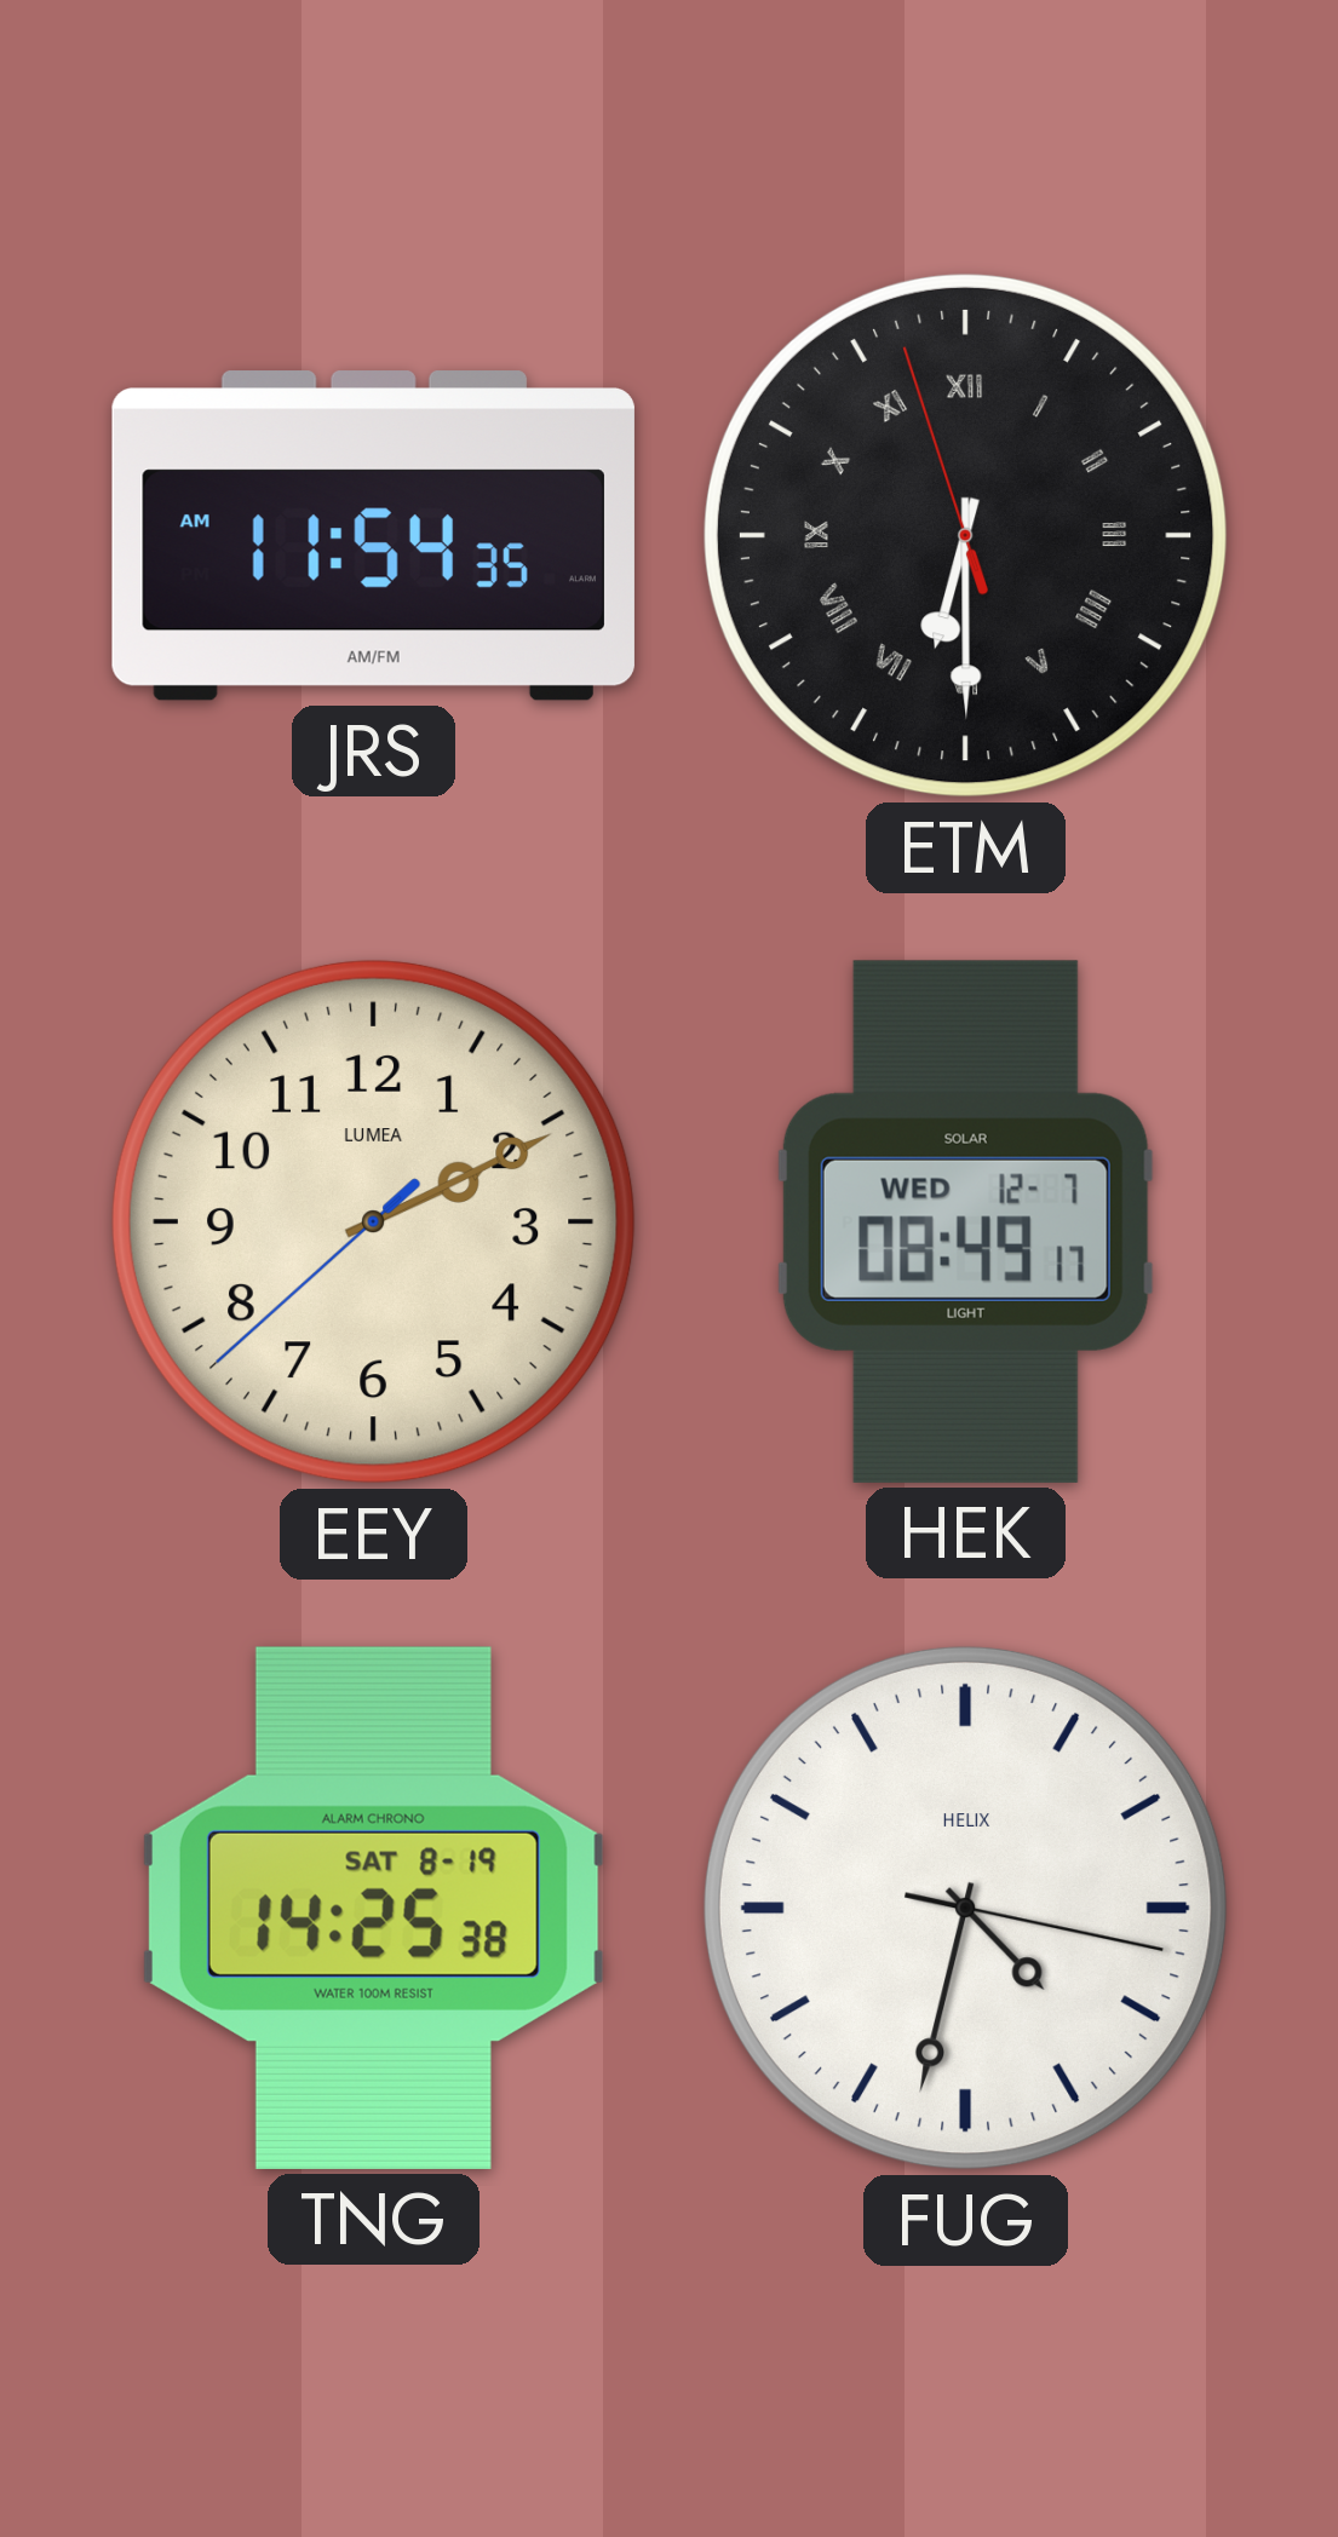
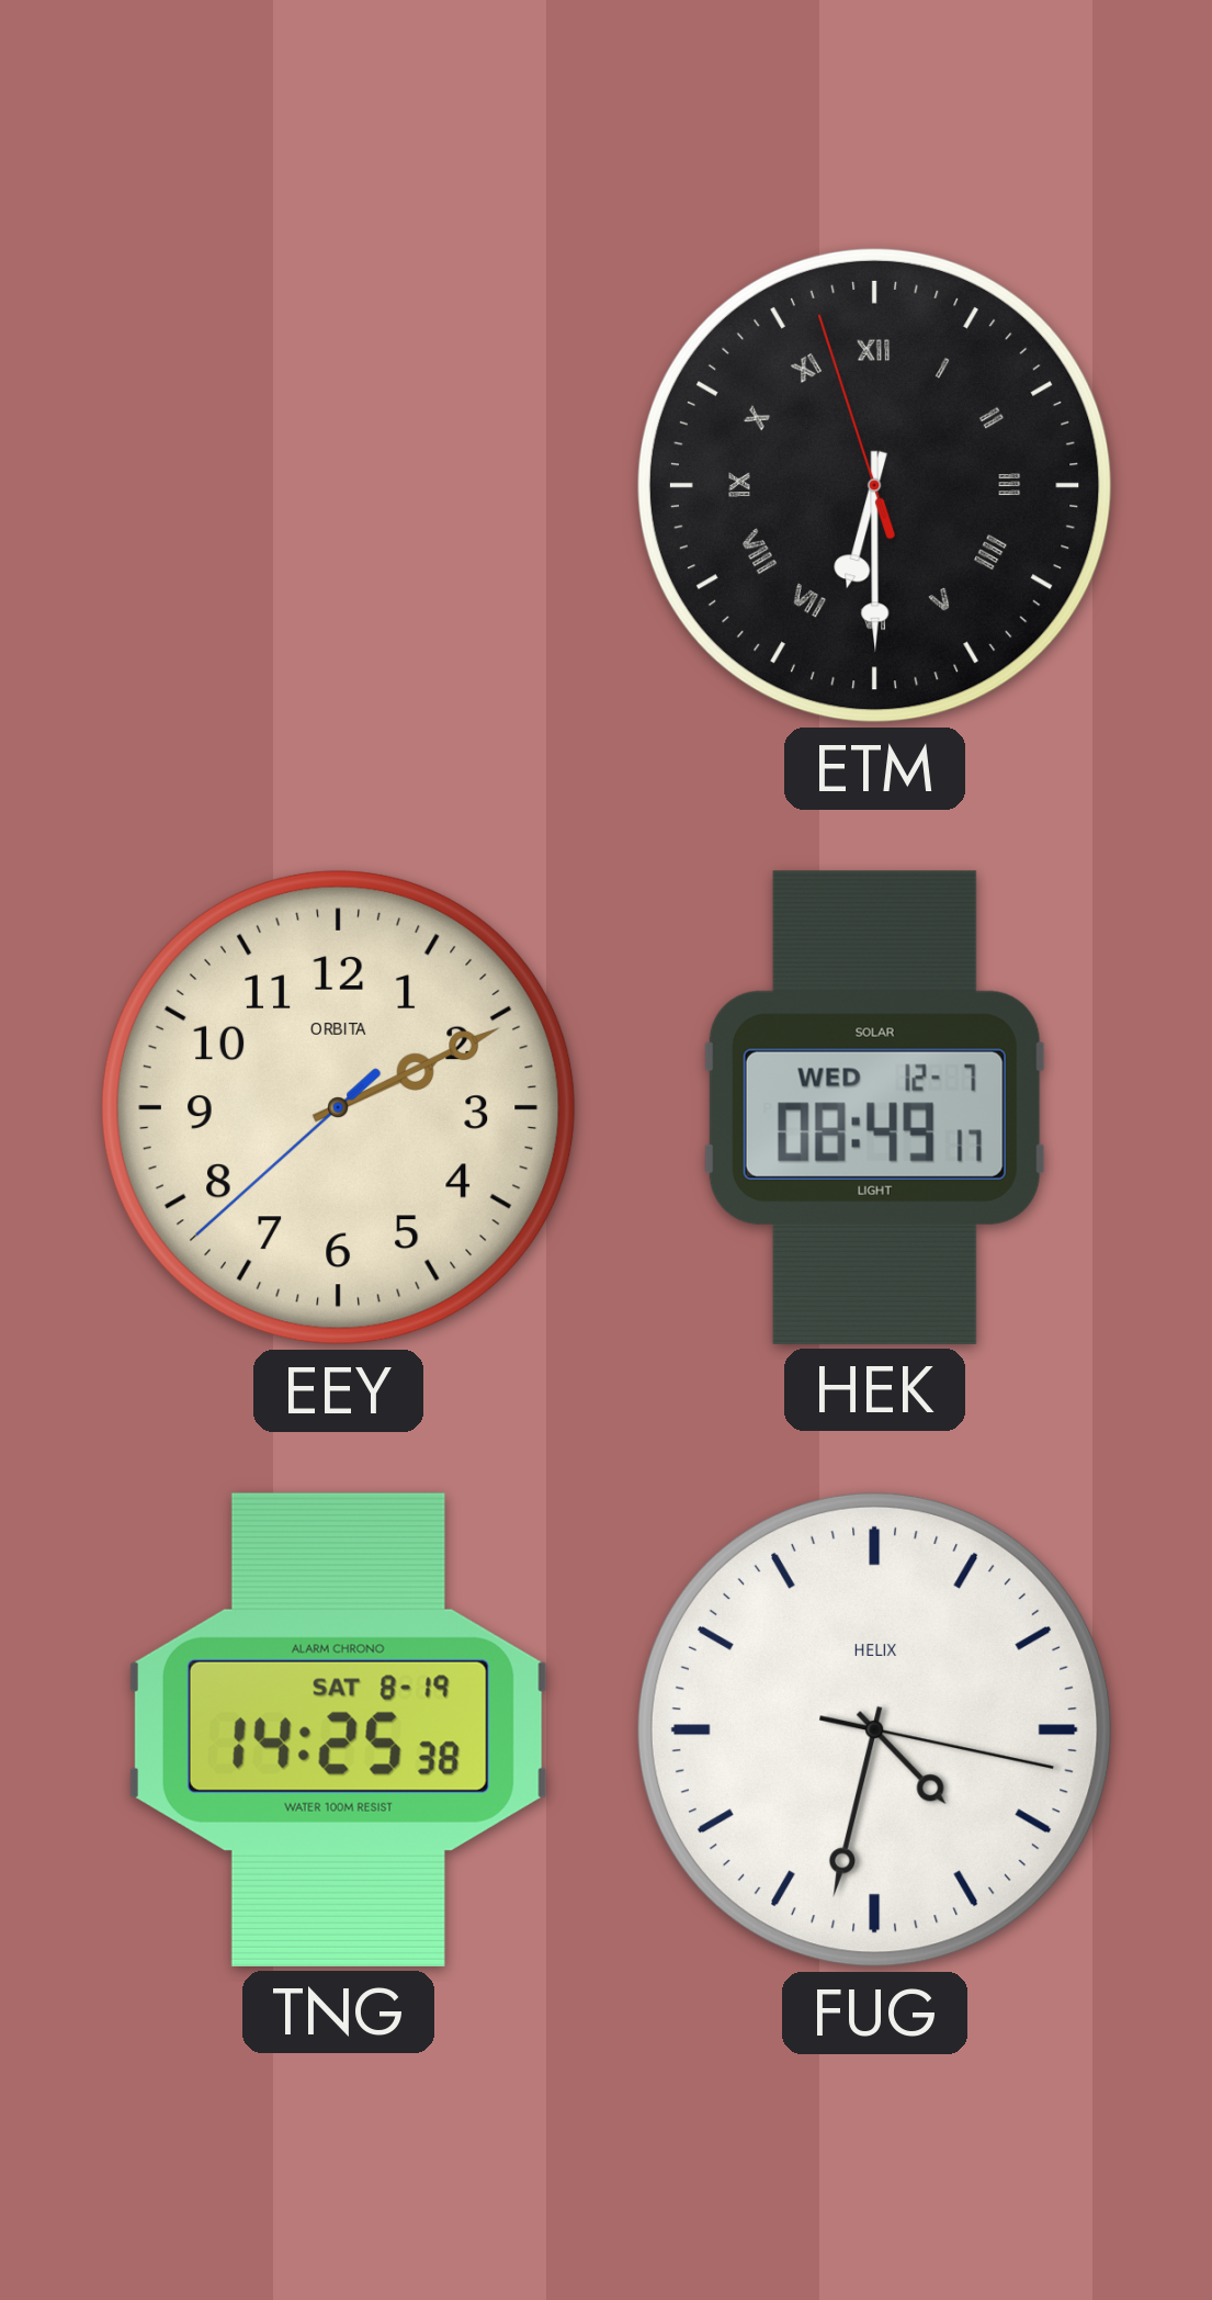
JRS: 11:54 -> none (373, 536)
EEY brand: LUMEA -> ORBITA (338, 1107)
